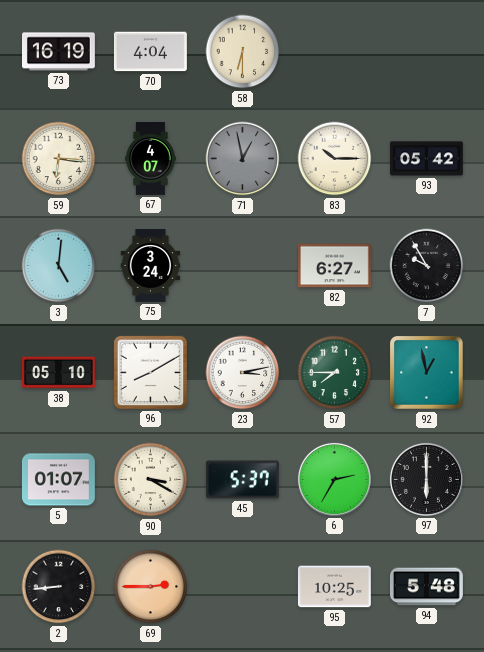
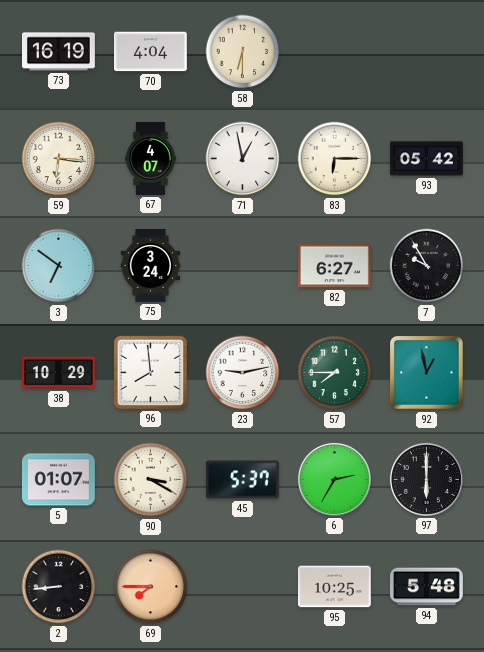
71 dial: grey -> white (243, 159)
83: 10:15 -> 6:15 (335, 159)
3: 5:01 -> 6:51 (59, 266)
38: 05:10 -> 10:29 (58, 373)
96: 8:10 -> 7:59 (150, 372)
23: 3:13 -> 9:13 (243, 373)
69: 2:45 -> 7:45 (151, 587)
